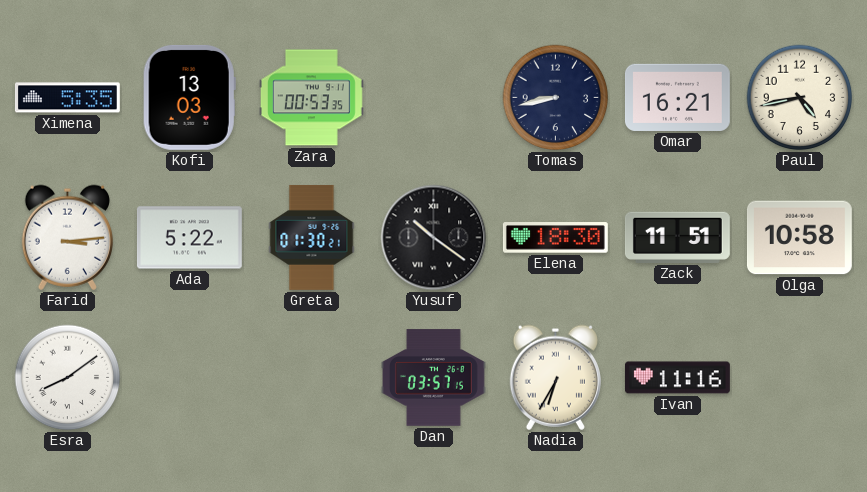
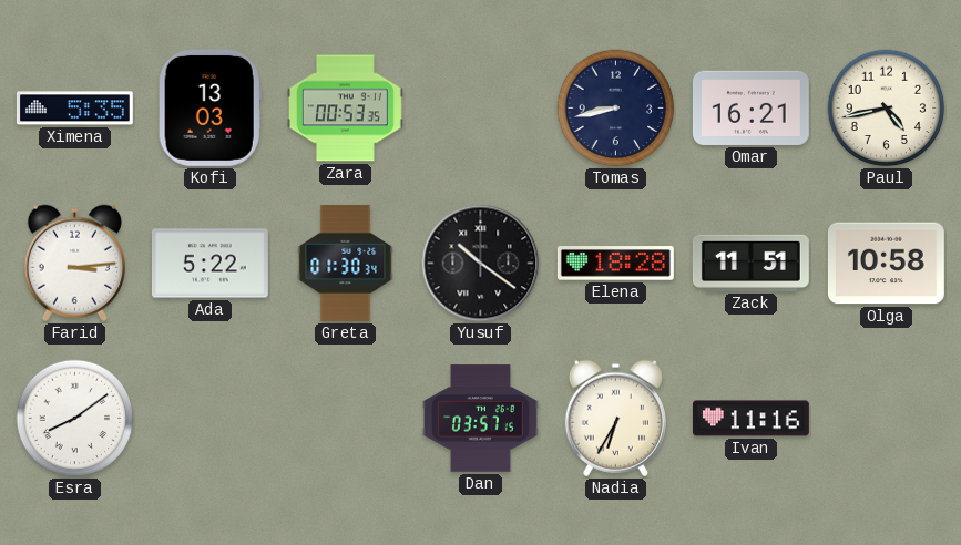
Greta: 01:30:21 -> 01:30:34 (346, 263)
Elena: 18:30 -> 18:28 (615, 264)
